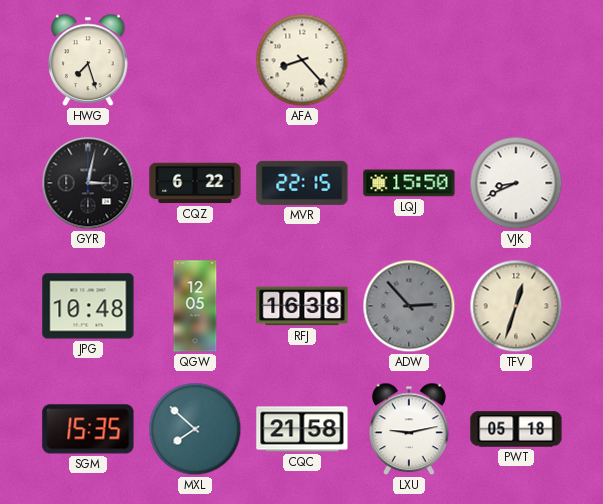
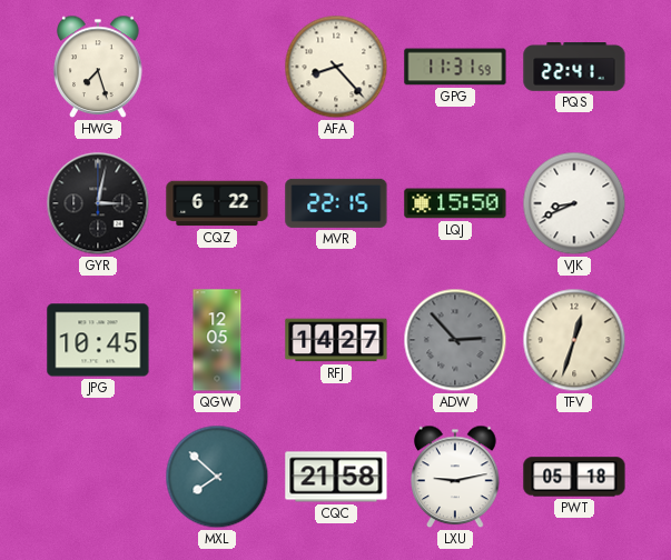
GPG: none -> 11:31 (455, 67)
PQS: none -> 22:41 (574, 67)
JPG: 10:48 -> 10:45 (98, 340)
RFJ: 16:38 -> 14:27 (336, 340)
SGM: 15:35 -> none (88, 429)
